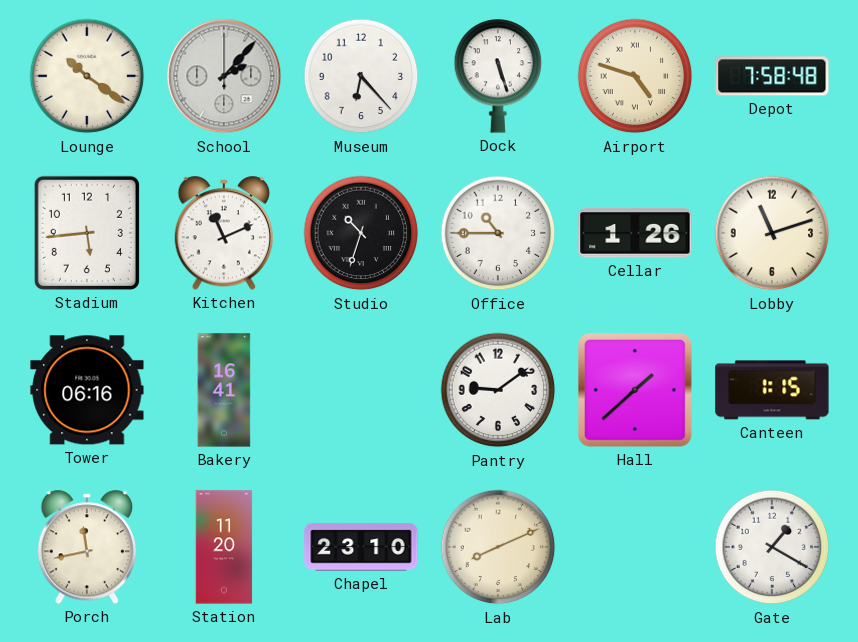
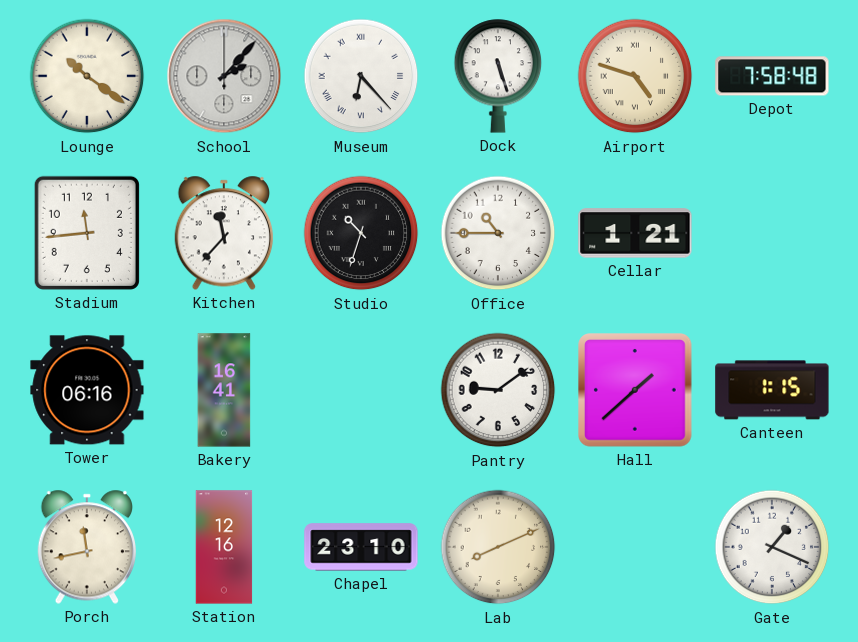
Museum numerals: Arabic -> Roman (361, 76)
Stadium: 5:44 -> 11:44 (87, 233)
Kitchen: 11:11 -> 11:37 (223, 233)
Cellar: 1:26 -> 1:21 (635, 233)
Lobby: 11:12 -> none (772, 233)
Station: 11:20 -> 12:16 (224, 547)
Gate: 1:20 -> 1:19 (772, 547)
